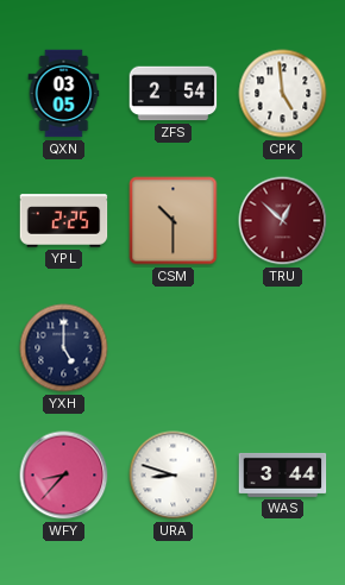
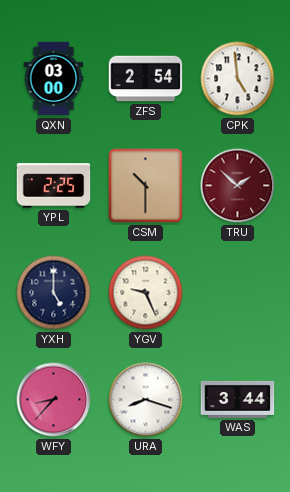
QXN: 03:05 -> 03:00 (54, 79)
TRU: 12:52 -> 1:52 (238, 186)
YGV: none -> 9:26 (146, 293)
URA: 8:48 -> 8:18 (146, 400)
